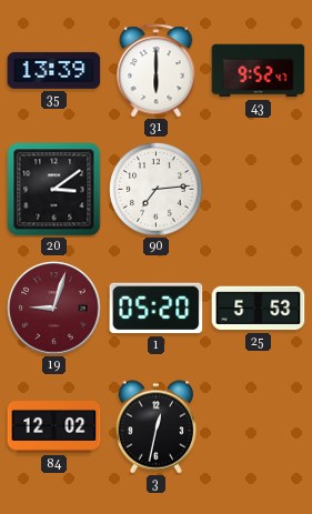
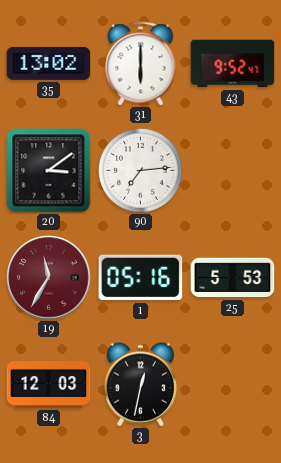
35: 13:39 -> 13:02 (49, 63)
19: 9:03 -> 11:35 (49, 278)
1: 05:20 -> 05:16 (141, 278)
84: 12:02 -> 12:03 (49, 385)
